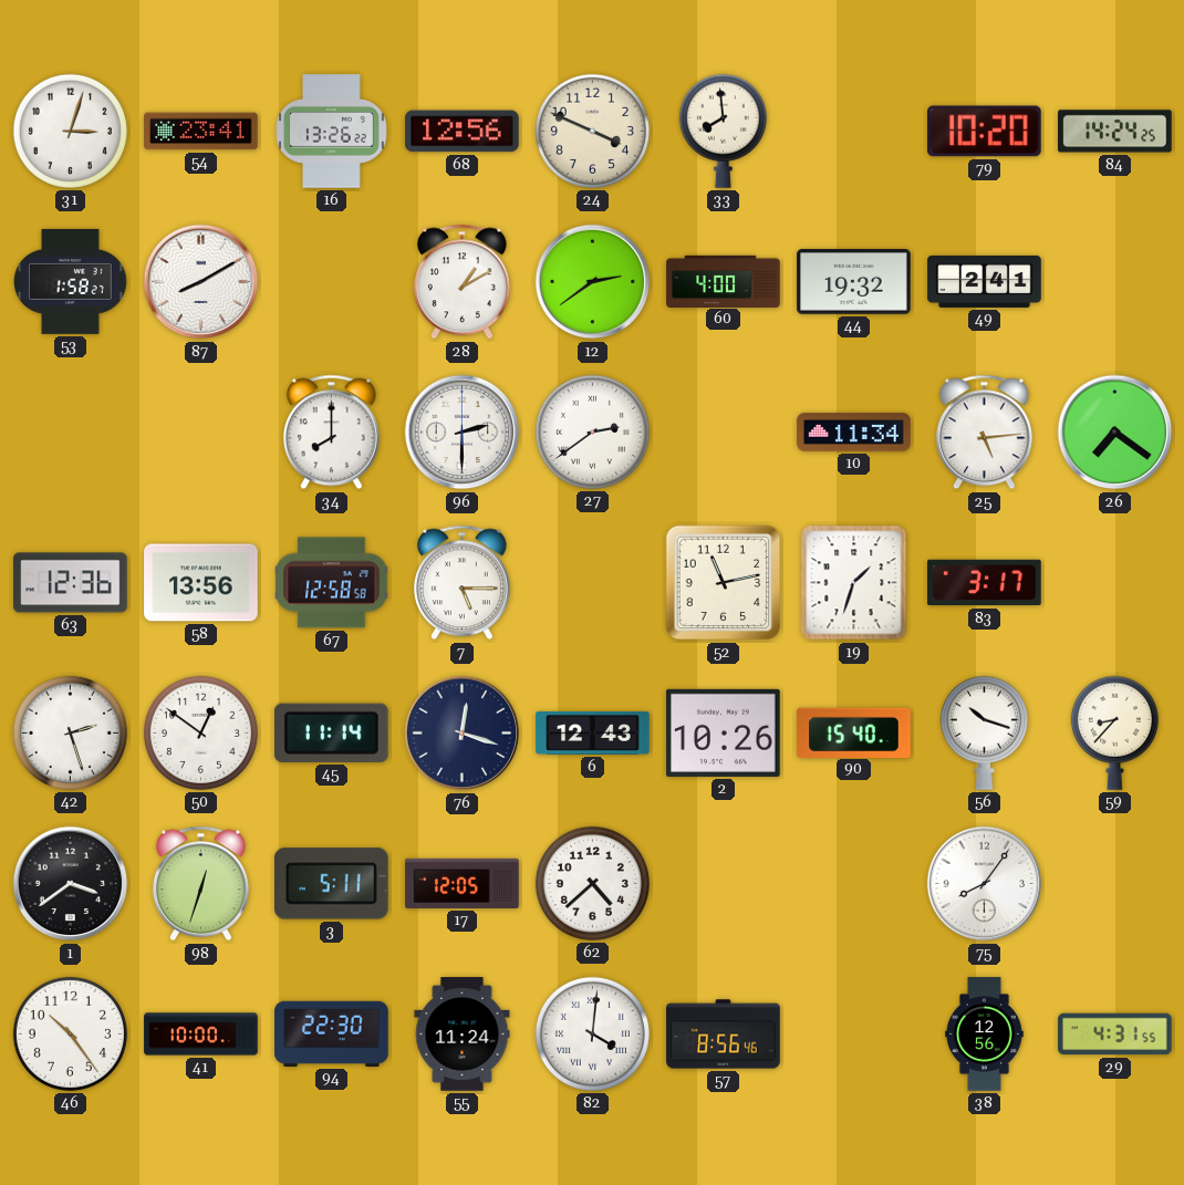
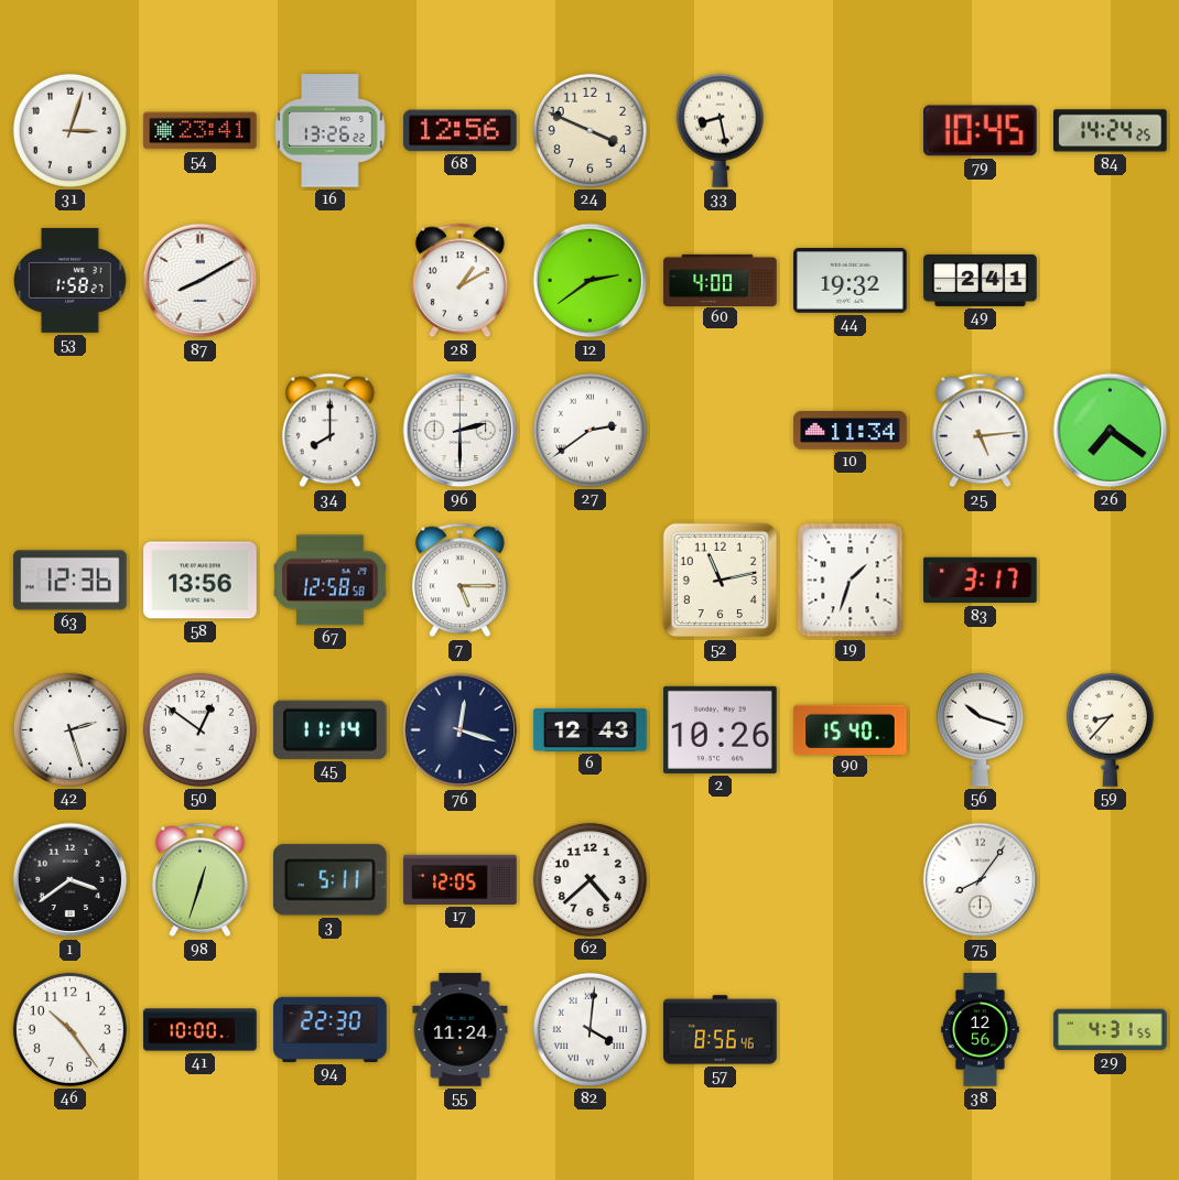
33: 7:59 -> 8:28 (720, 130)
79: 10:20 -> 10:45 (981, 131)
